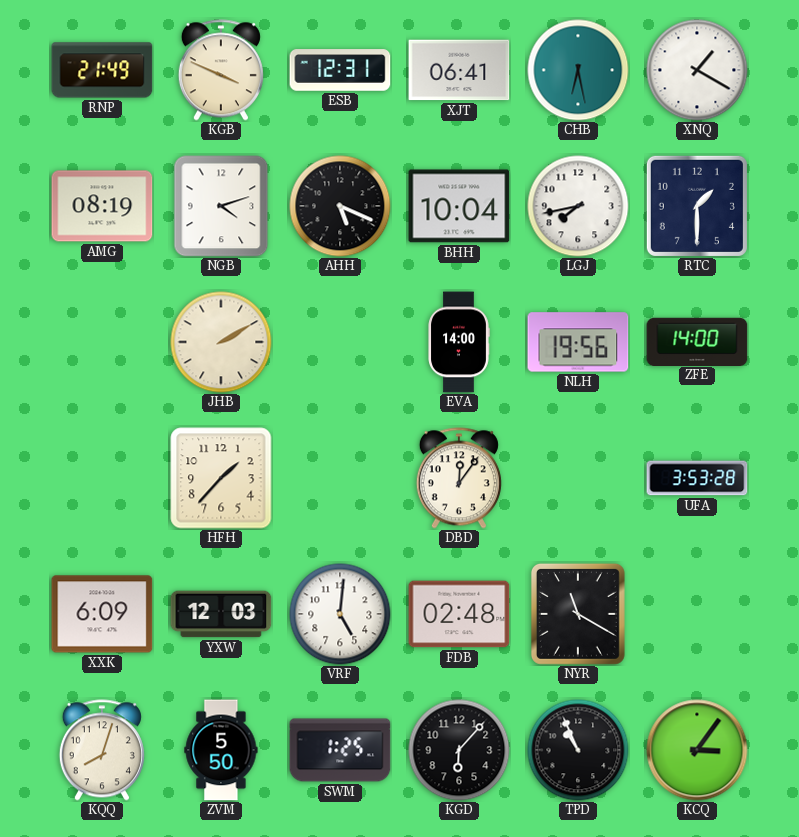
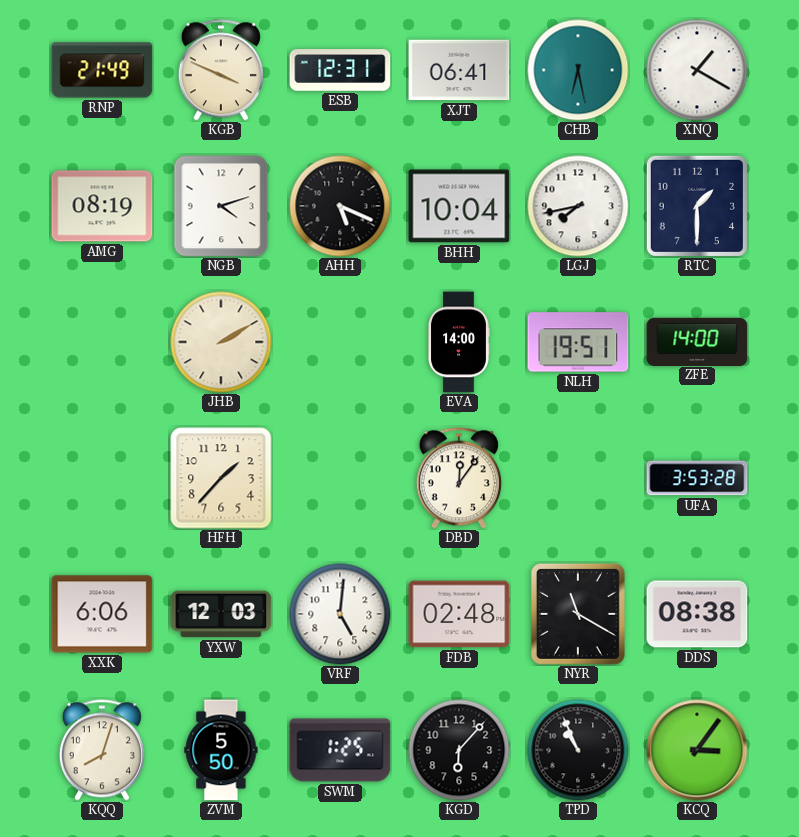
NLH: 19:56 -> 19:51 (578, 342)
XXK: 6:09 -> 6:06 (102, 614)
DDS: none -> 08:38 (697, 614)
